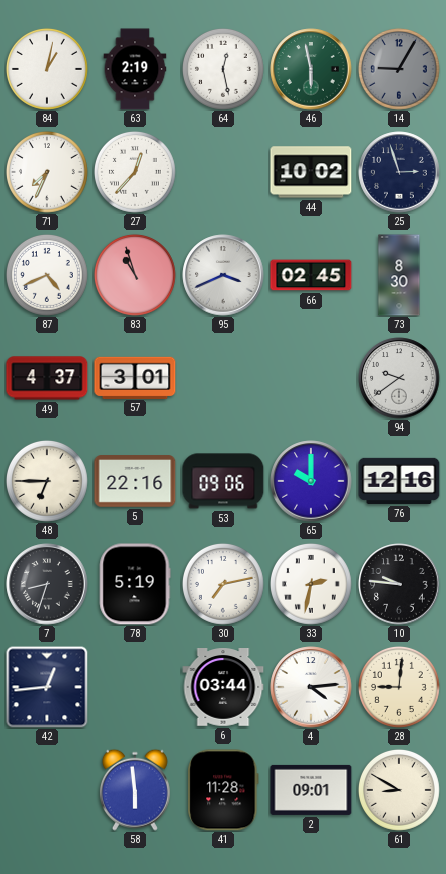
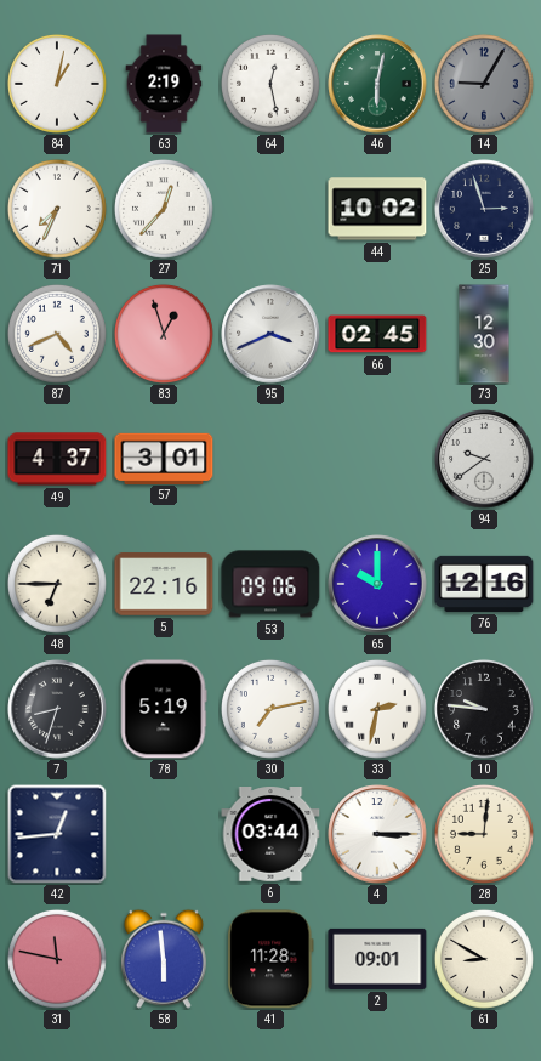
46: 5:58 -> 6:02 (377, 84)
83: 10:57 -> 12:57 (164, 334)
73: 8:30 -> 12:30 (484, 334)
4: 4:14 -> 3:15 (377, 834)
31: none -> 11:47 (57, 959)
